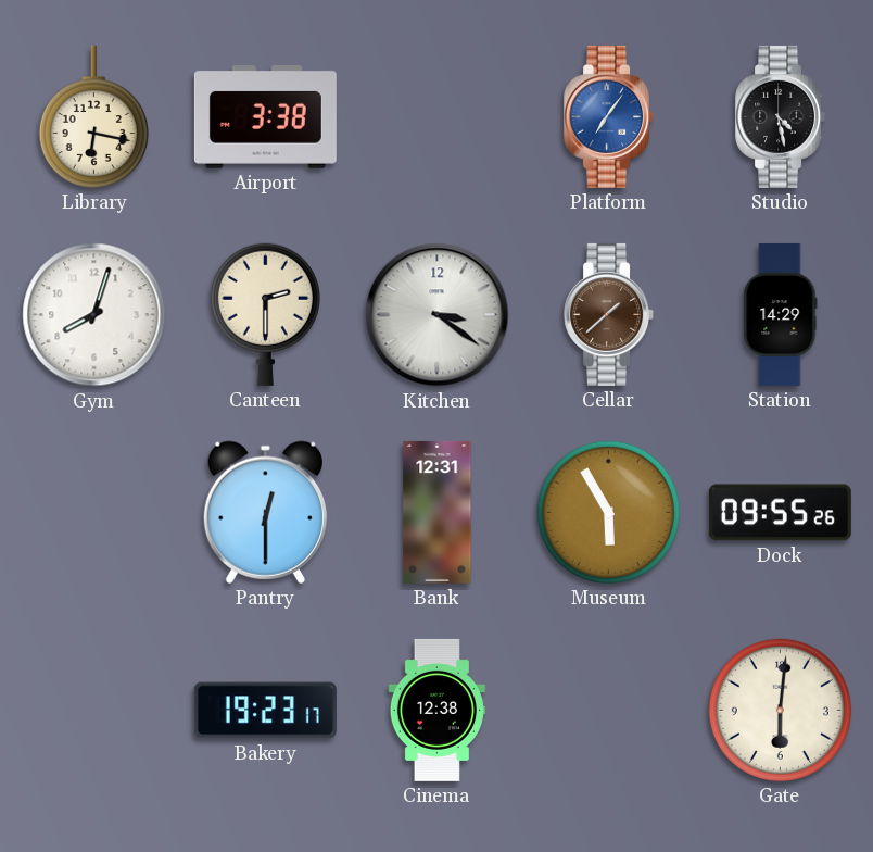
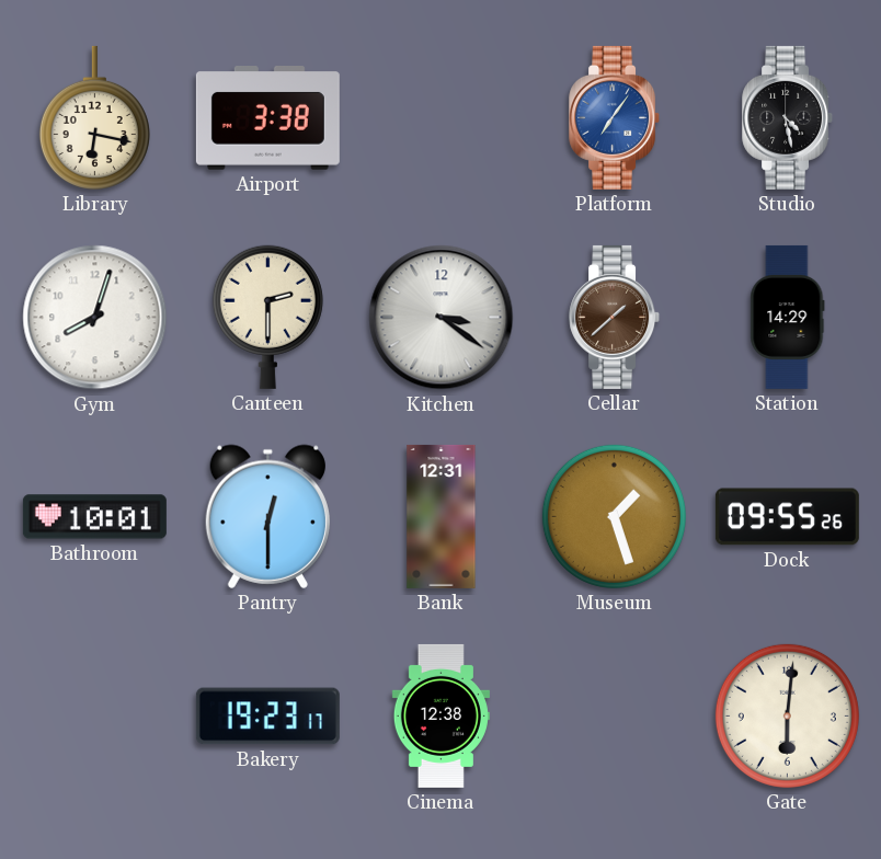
Bathroom: none -> 10:01 (94, 517)
Museum: 5:55 -> 1:27 (614, 516)
